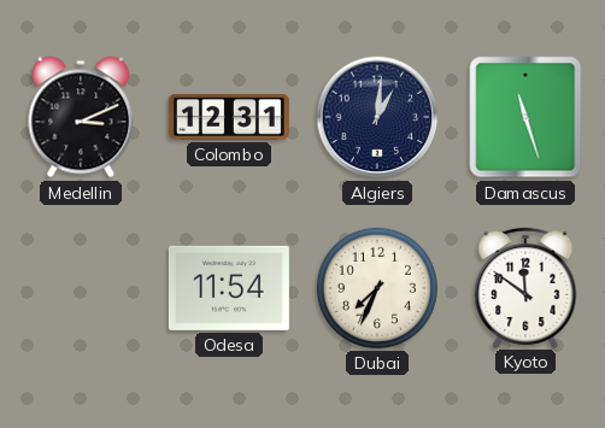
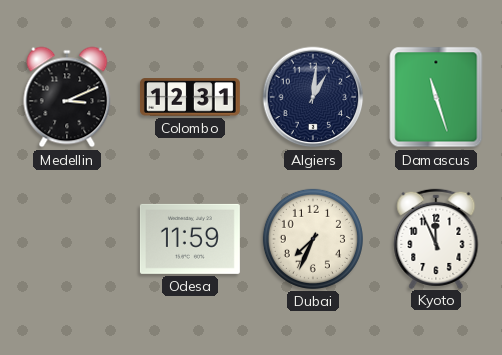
Odesa: 11:54 -> 11:59 (190, 239)
Kyoto: 11:51 -> 11:56 (436, 238)
